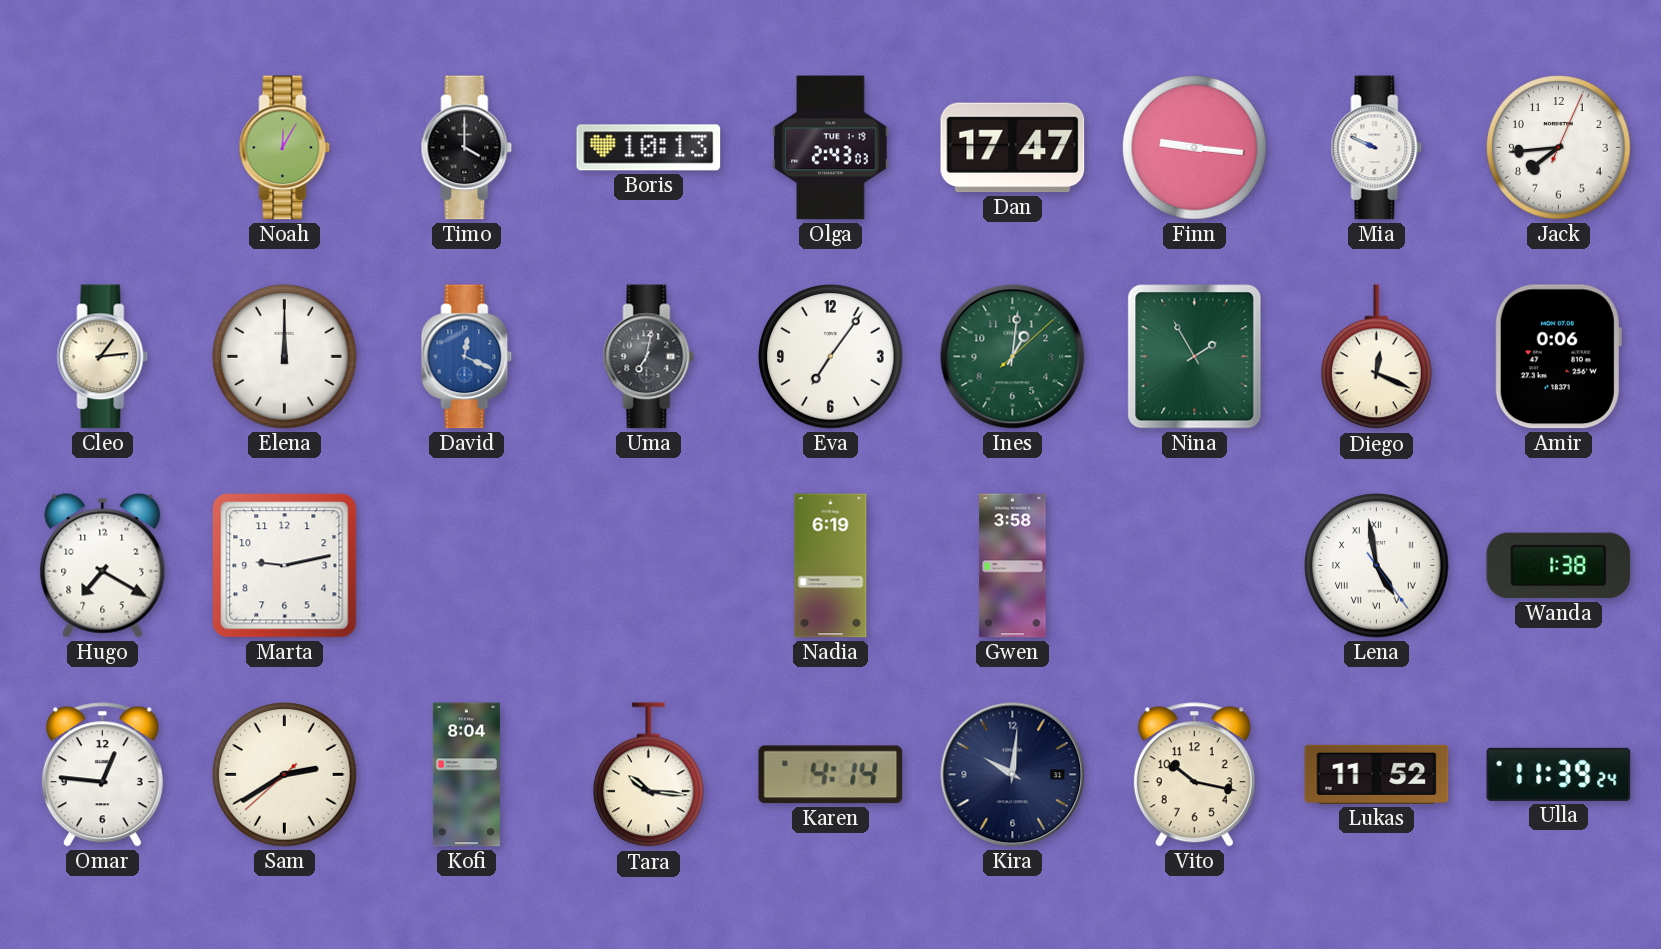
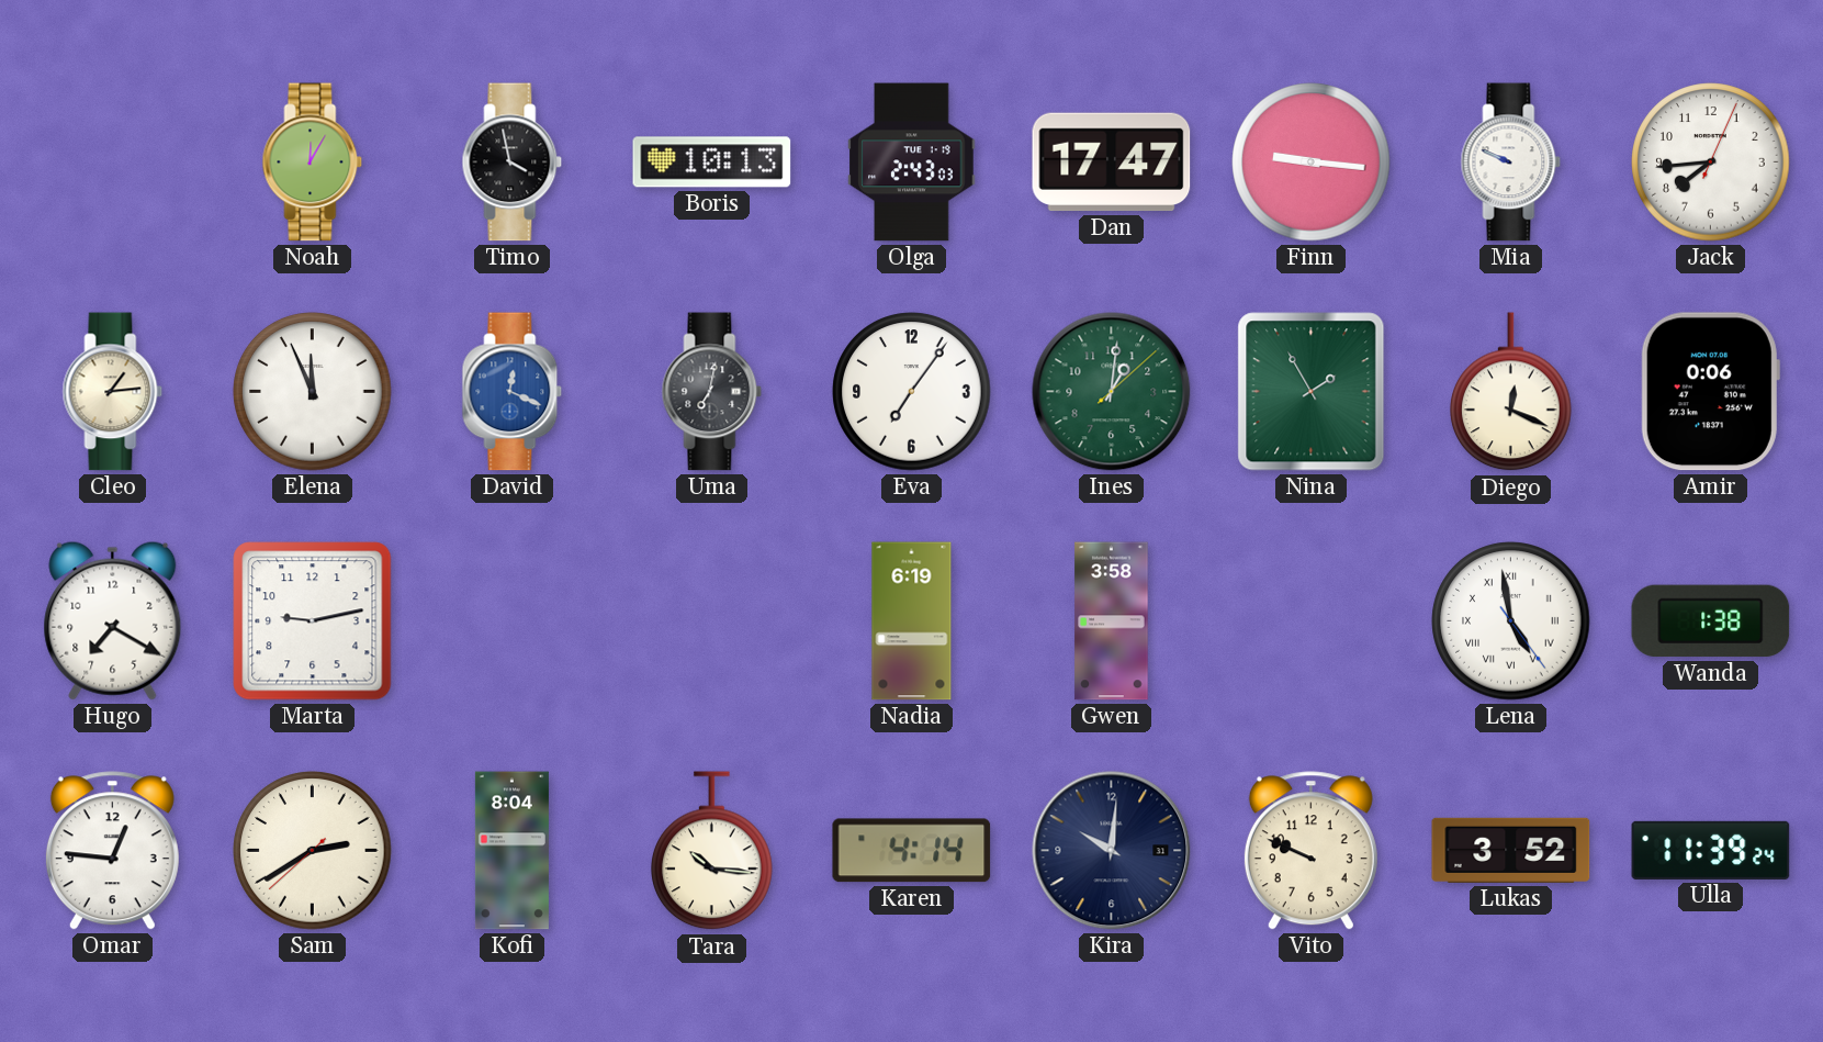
Timo: 4:00 -> 3:58 (513, 163)
Elena: 12:00 -> 11:56 (313, 392)
Vito: 10:17 -> 9:49 (1310, 851)
Lukas: 11:52 -> 3:52 (1511, 850)
